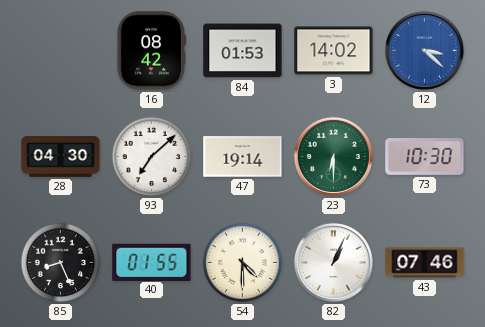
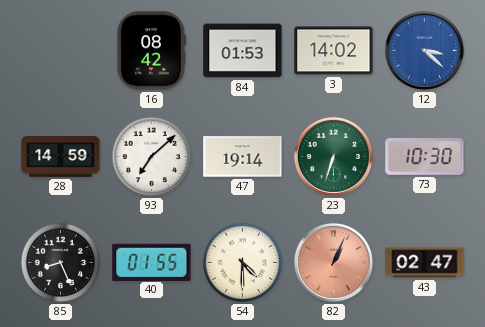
28: 04:30 -> 14:59 (61, 156)
23: 6:30 -> 6:33 (333, 156)
82 dial: white -> salmon (333, 262)
43: 07:46 -> 02:47 (425, 263)
